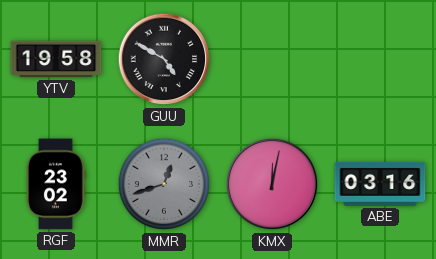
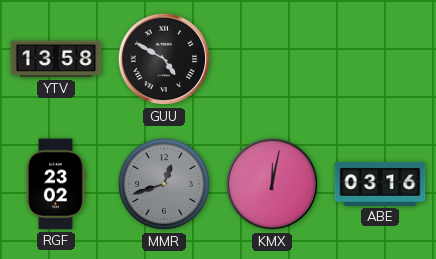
YTV: 19:58 -> 13:58 (56, 59)
